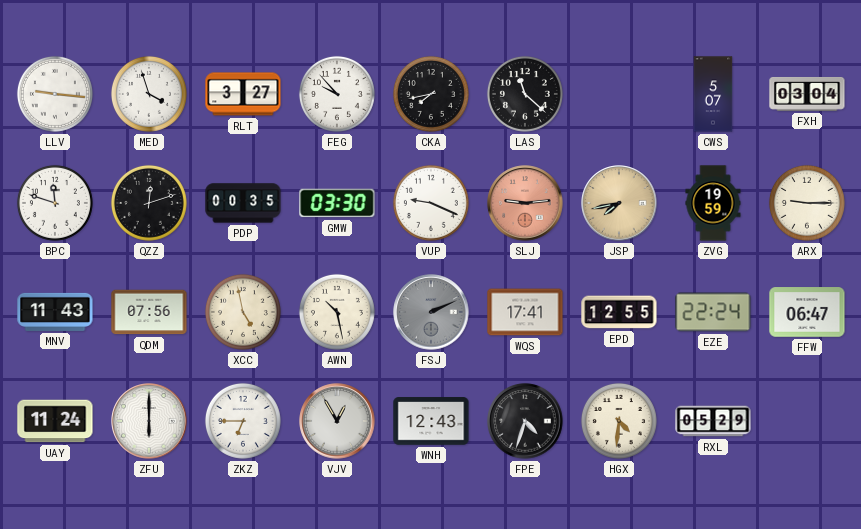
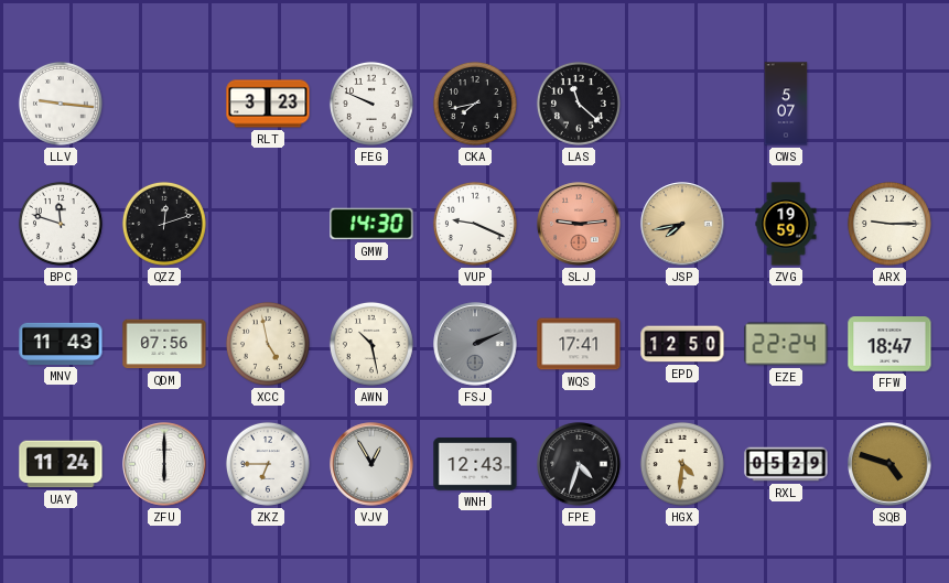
MED: 3:57 -> none (149, 94)
RLT: 3:27 -> 3:23 (268, 104)
FEG: 9:53 -> 9:49 (371, 104)
FXH: 03:04 -> none (807, 94)
PDP: 00:35 -> none (243, 203)
GMW: 03:30 -> 14:30 (371, 224)
EPD: 12:55 -> 12:50 (682, 344)
FFW: 06:47 -> 18:47 (889, 344)
SQB: none -> 4:48 (889, 464)
